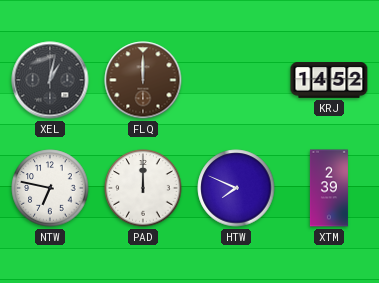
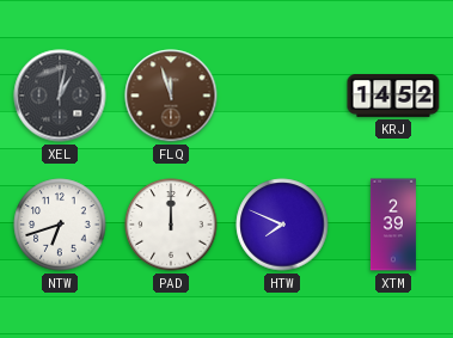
FLQ: 12:00 -> 11:57 (171, 96)
NTW: 6:47 -> 6:42 (60, 225)
